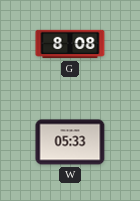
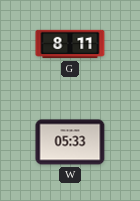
G: 8:08 -> 8:11 (70, 44)
